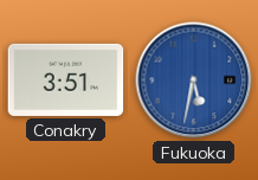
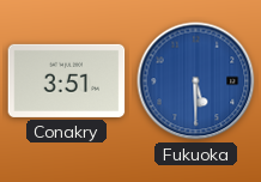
Fukuoka: 5:32 -> 5:30 (196, 81)
